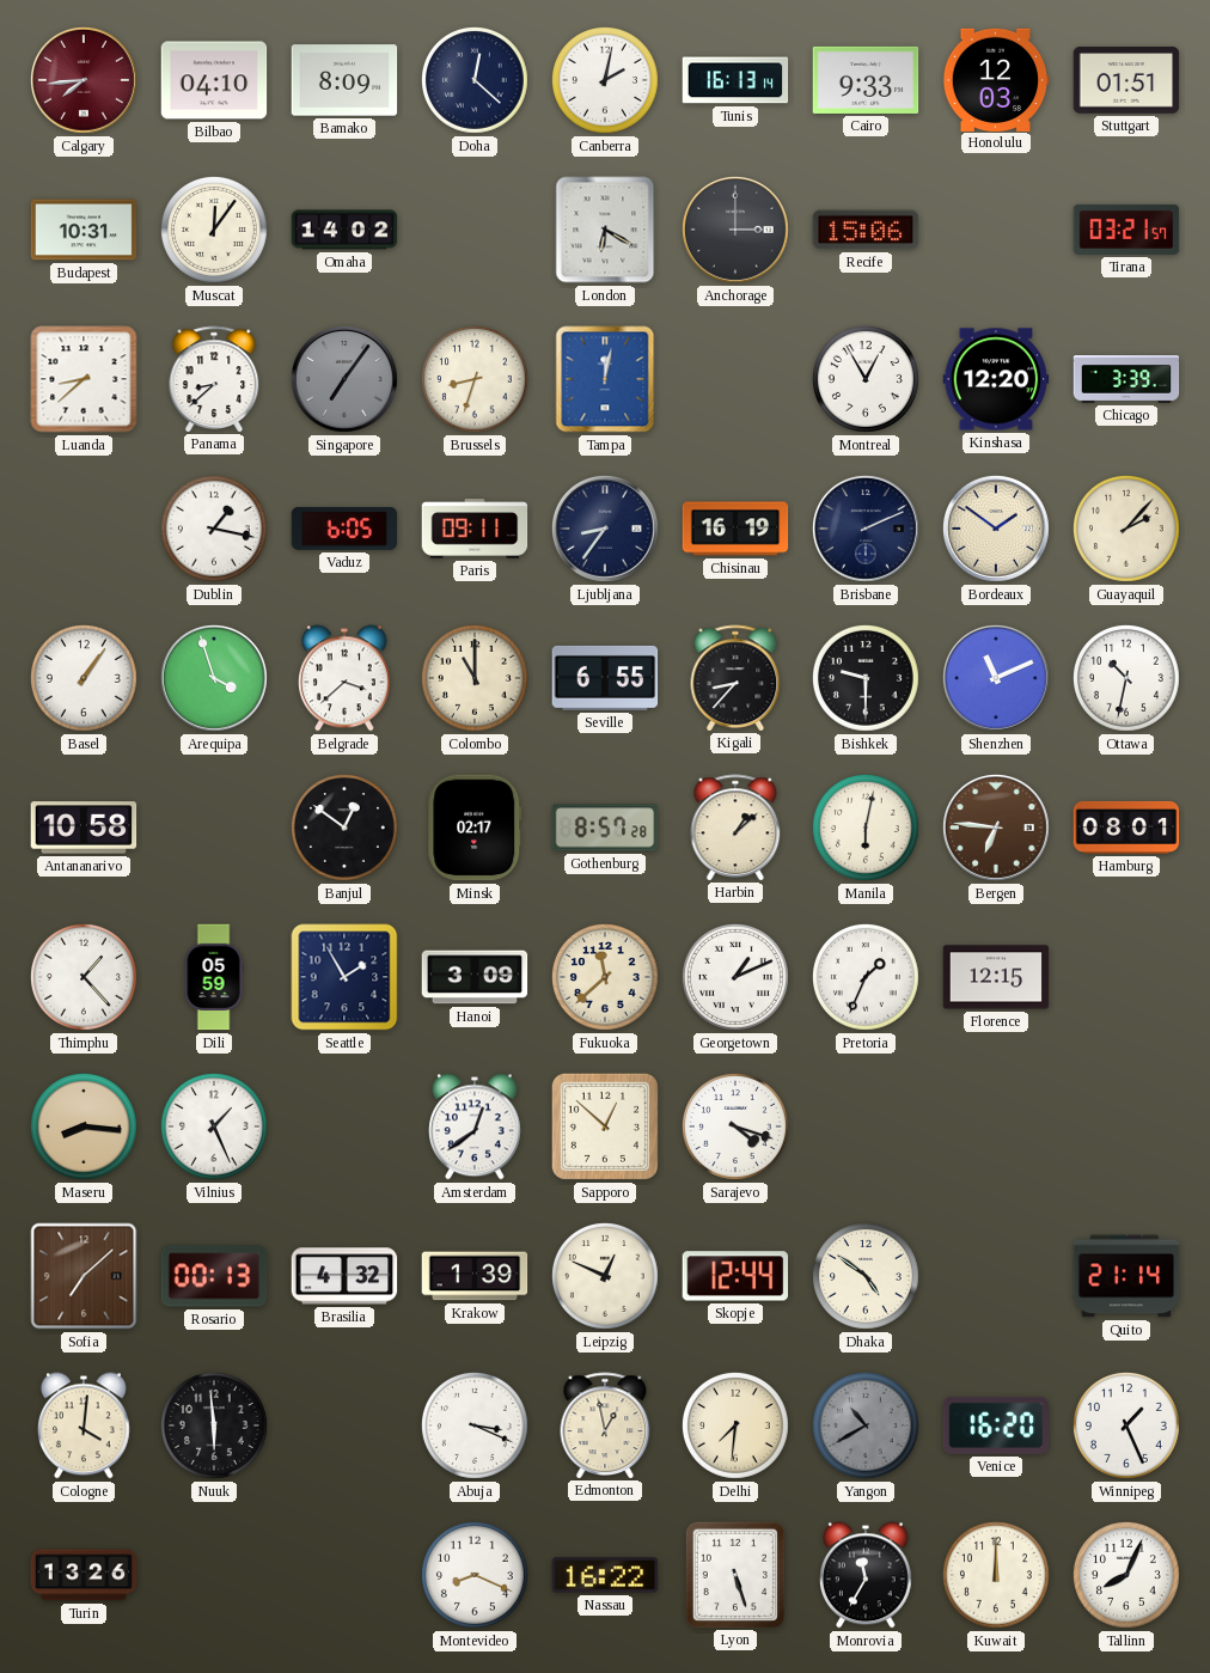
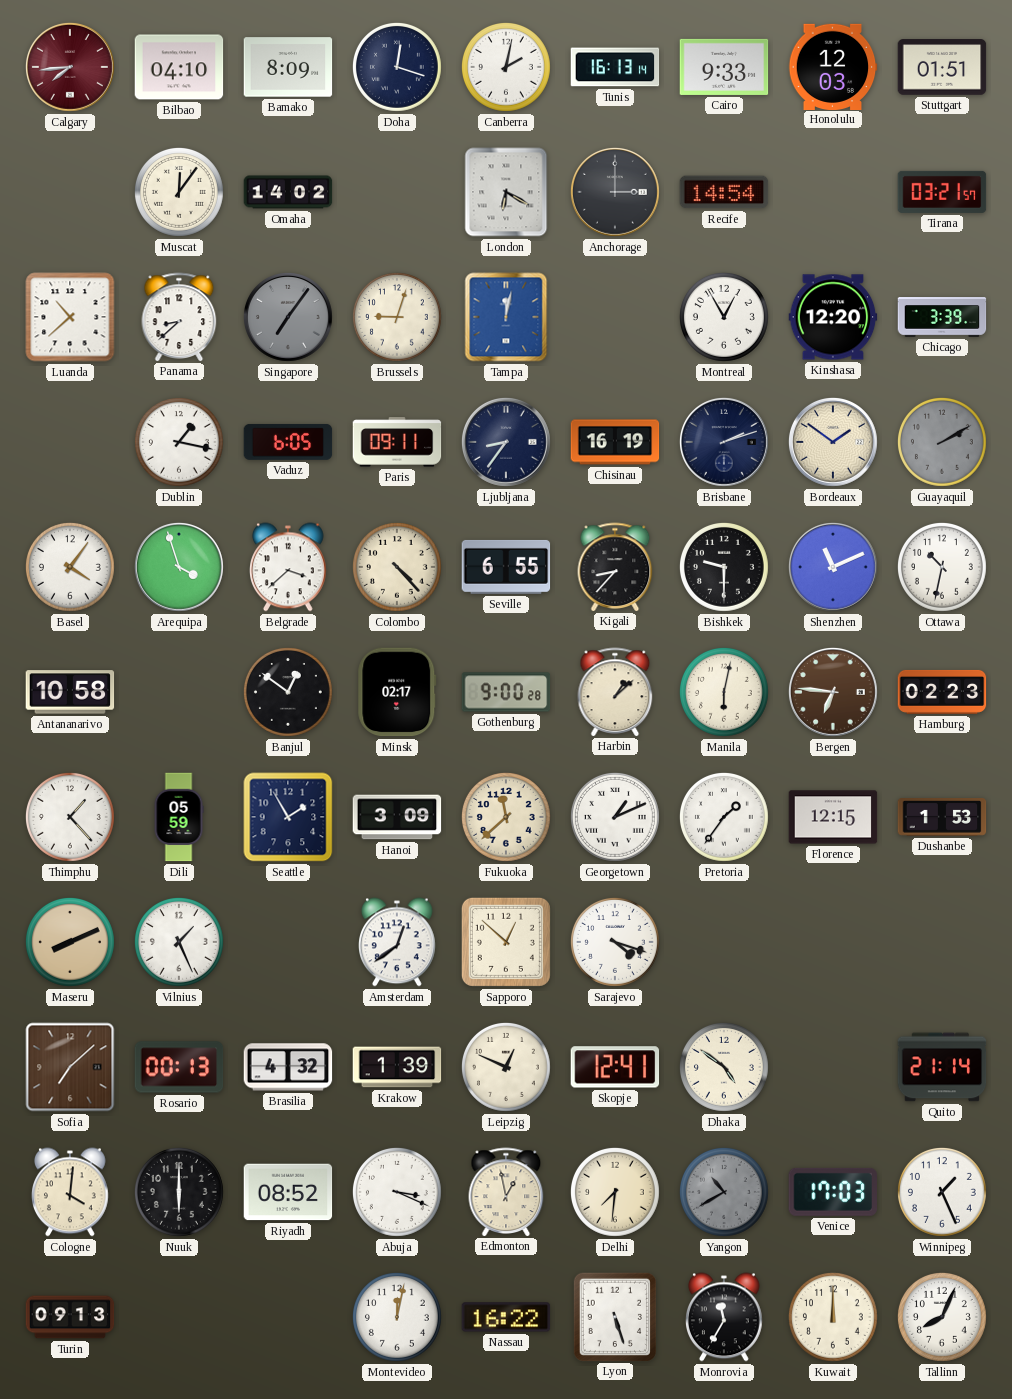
Doha: 12:22 -> 12:18 (397, 67)
Budapest: 10:31 -> none (84, 230)
Recife: 15:06 -> 14:54 (724, 192)
Luanda: 8:38 -> 10:38 (70, 317)
Brussels: 8:33 -> 9:03 (397, 317)
Brisbane: 2:11 -> 2:12 (724, 442)
Guayaquil: 2:07 -> 2:10 (942, 442)
Guayaquil dial: cream -> grey (942, 442)
Basel: 1:06 -> 4:06 (70, 567)
Colombo: 11:00 -> 4:23 (397, 567)
Gothenburg: 8:57 -> 9:00 (506, 692)
Hamburg: 08:01 -> 02:23 (942, 692)
Pretoria: 1:34 -> 1:36 (724, 817)
Dushanbe: none -> 1:53 (942, 818)
Maseru: 8:16 -> 8:11 (70, 942)
Skopje: 12:44 -> 12:41 (615, 1067)
Nuuk: 5:59 -> 6:00 (179, 1192)
Riyadh: none -> 08:52 (288, 1192)
Venice: 16:20 -> 17:03 (833, 1192)
Turin: 13:26 -> 09:13 (70, 1317)
Montevideo: 8:19 -> 12:02 (397, 1317)
